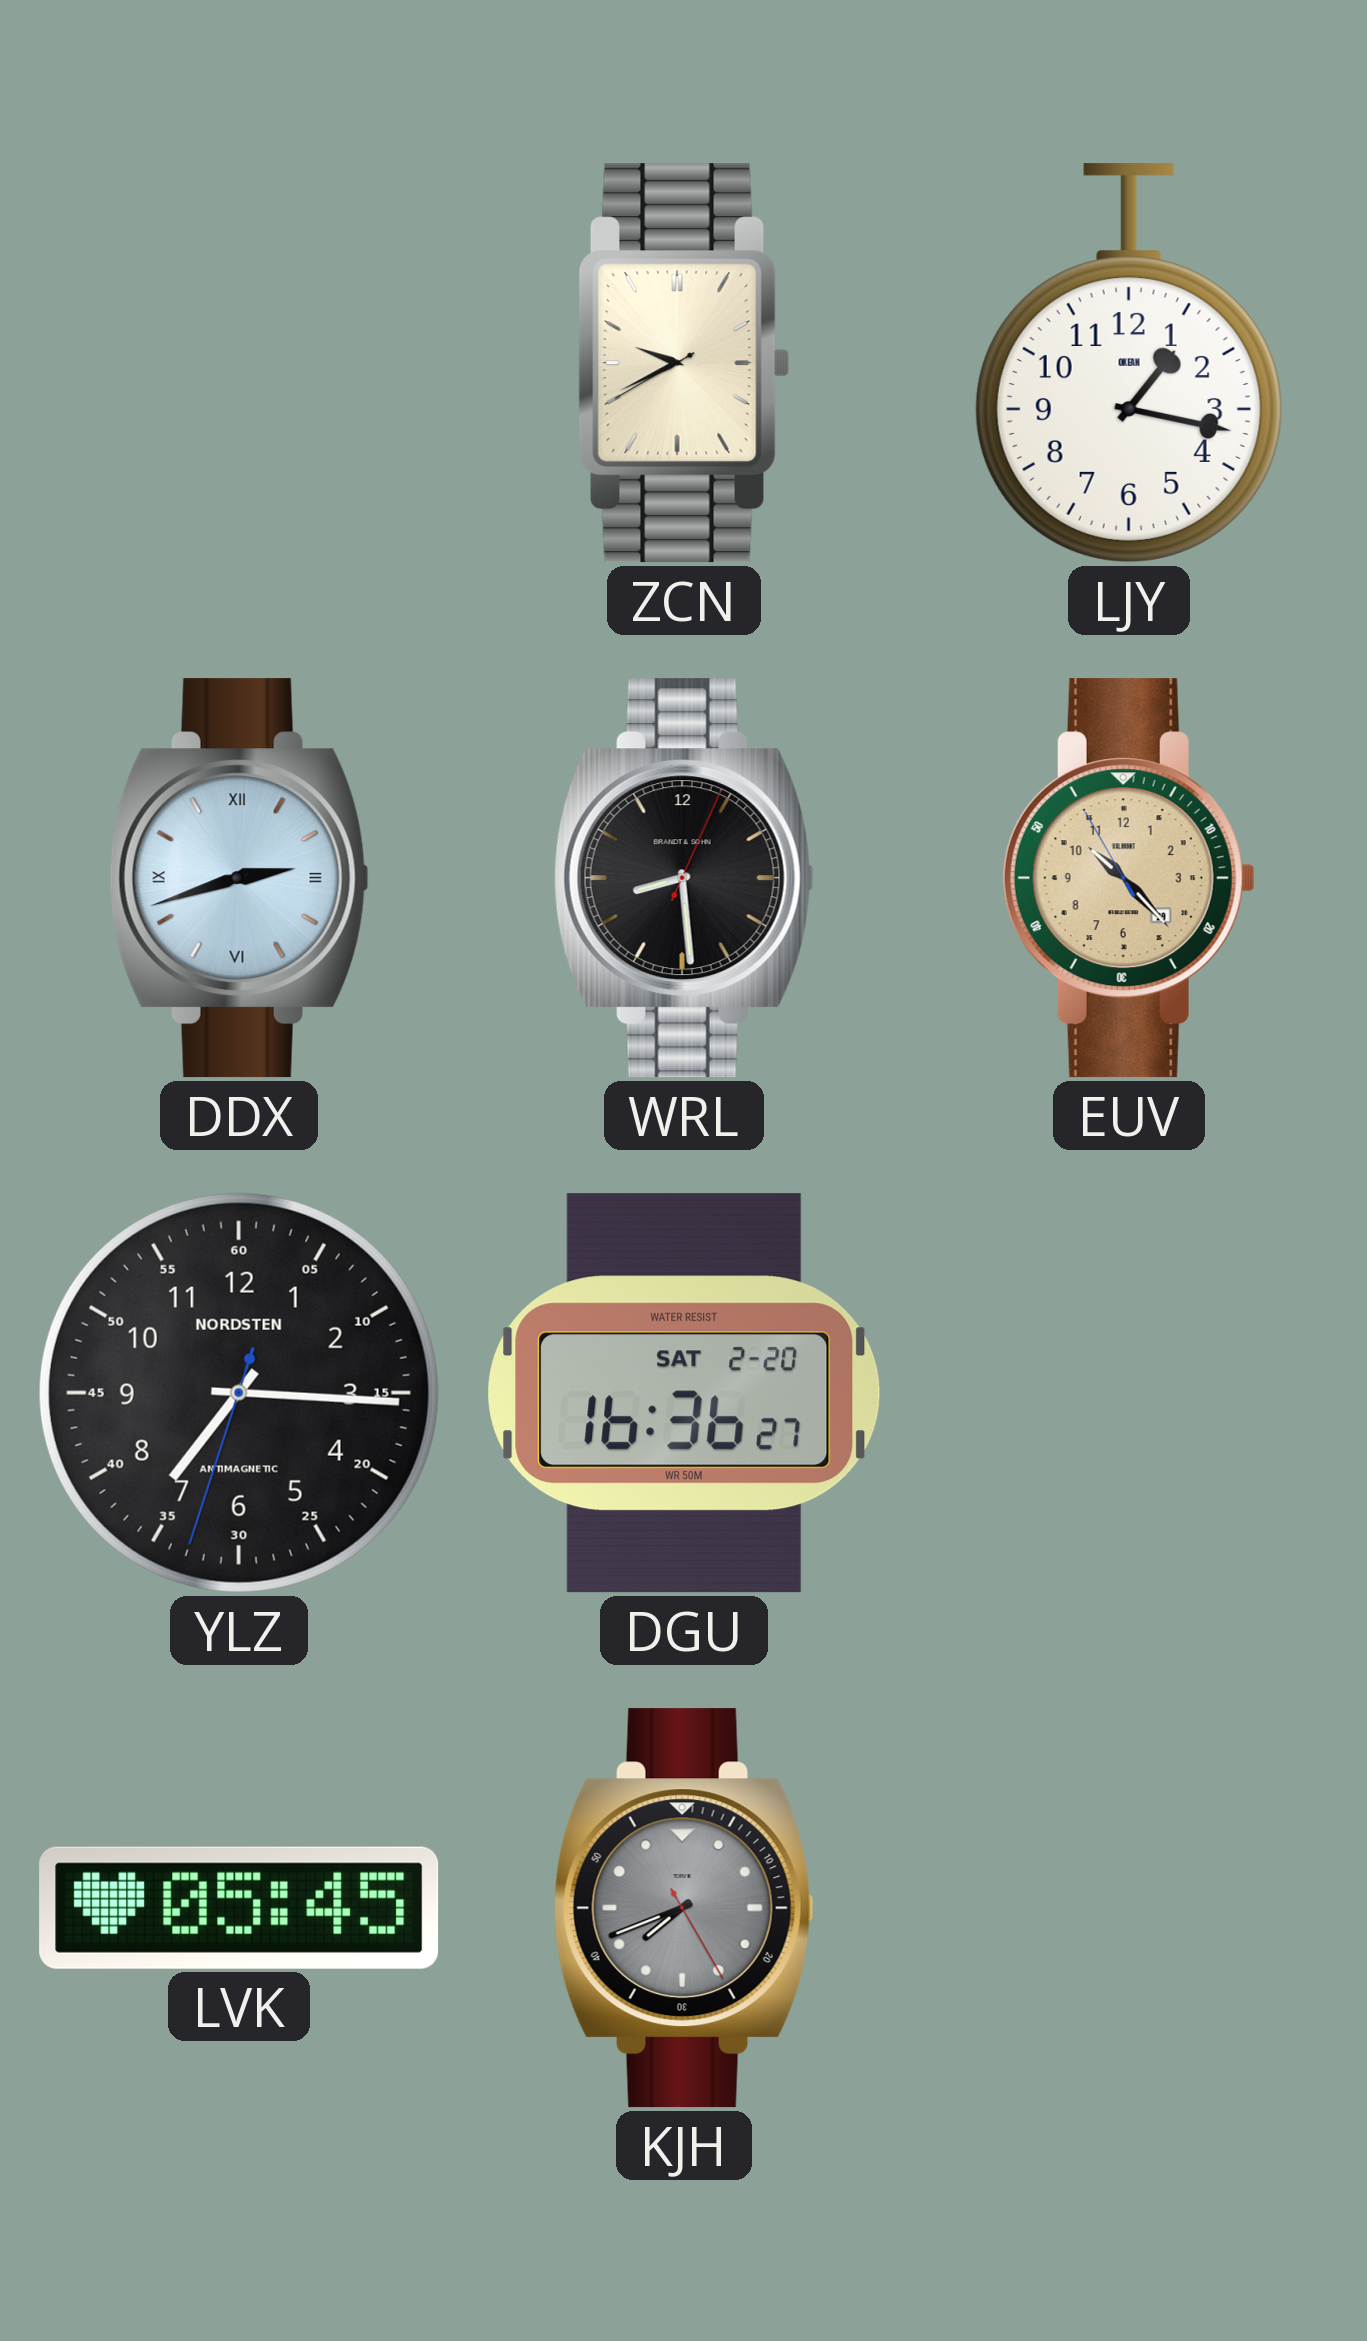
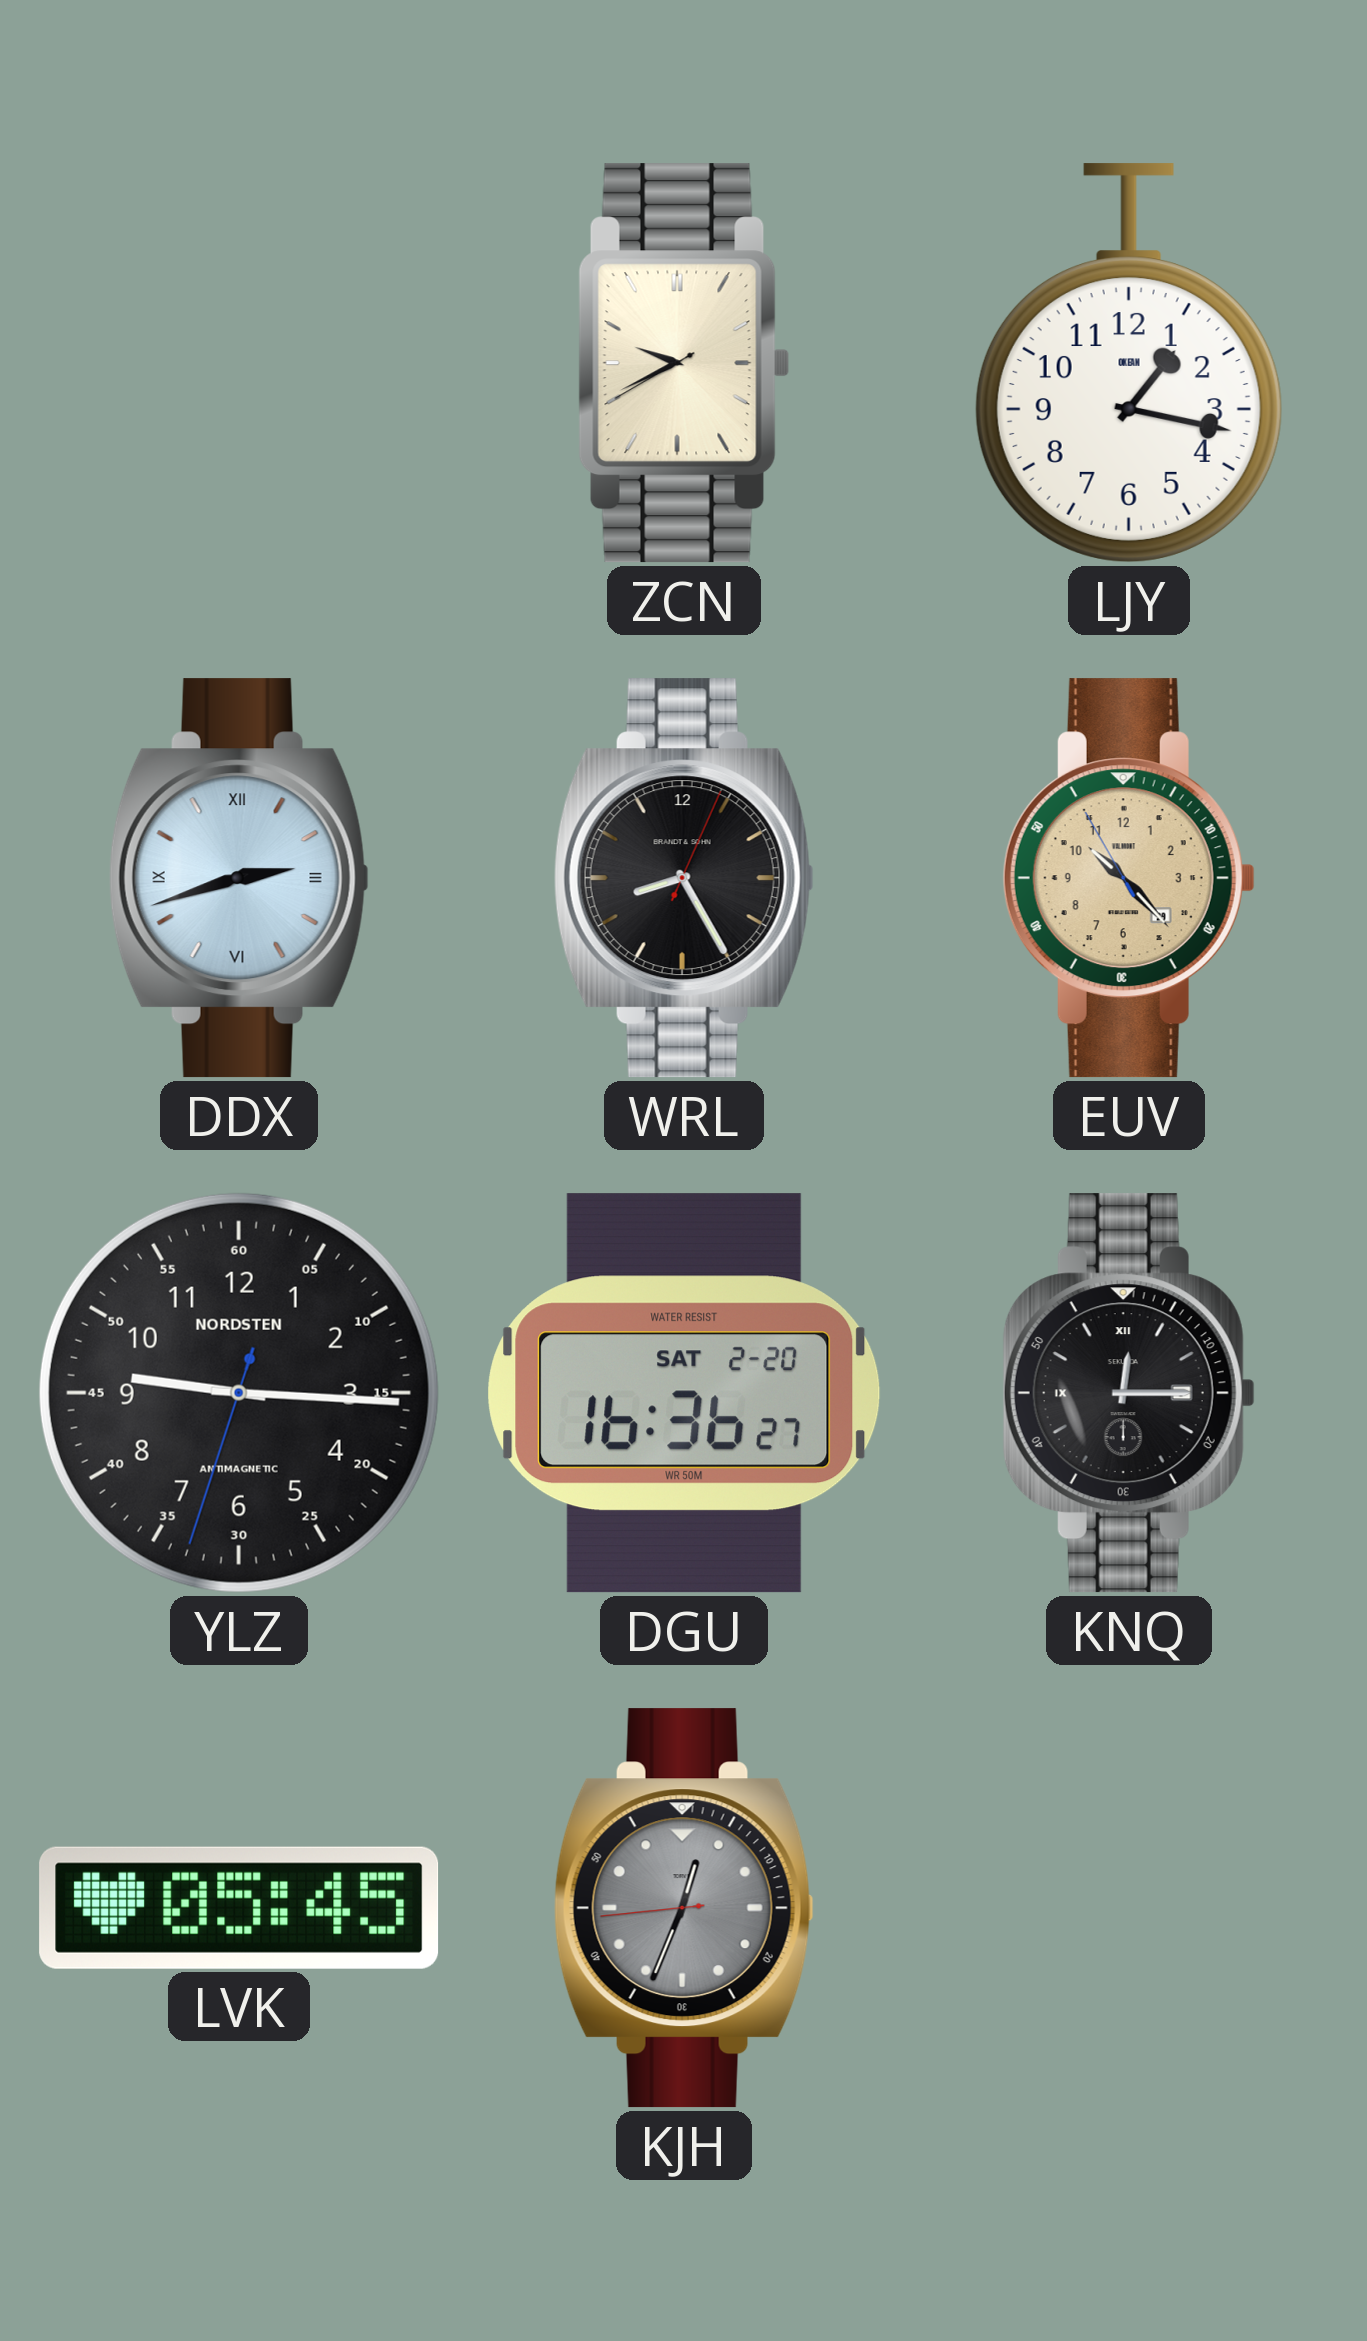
WRL: 8:29 -> 8:25 (684, 878)
YLZ: 7:15 -> 9:15 (239, 1393)
KNQ: none -> 12:15 (1129, 1393)
KJH: 7:41 -> 12:33 (684, 1908)
